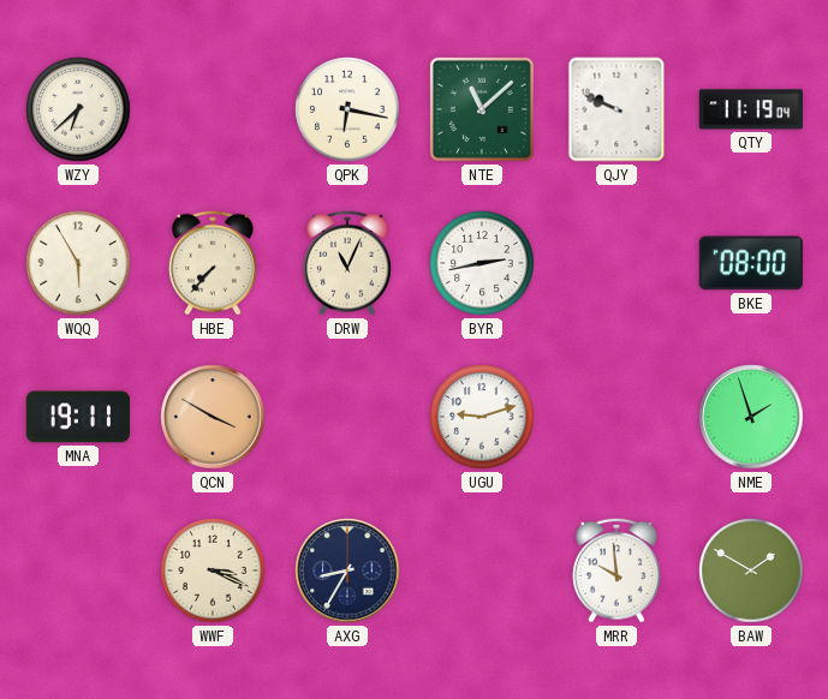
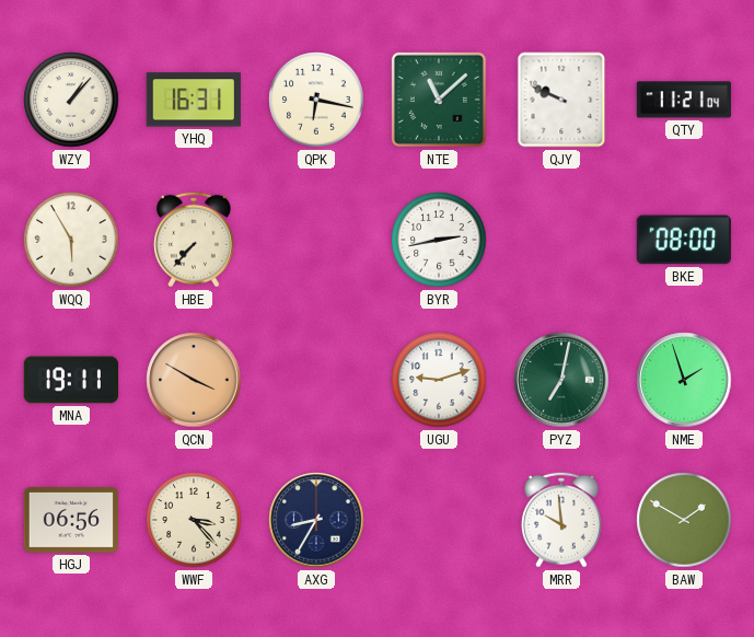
WZY: 6:38 -> 1:07 (71, 100)
YHQ: none -> 16:31 (194, 100)
QTY: 11:19 -> 11:21 (683, 100)
DRW: 11:04 -> none (347, 263)
PYZ: none -> 7:02 (561, 380)
HGJ: none -> 06:56 (70, 520)
WWF: 3:19 -> 3:23 (194, 520)
